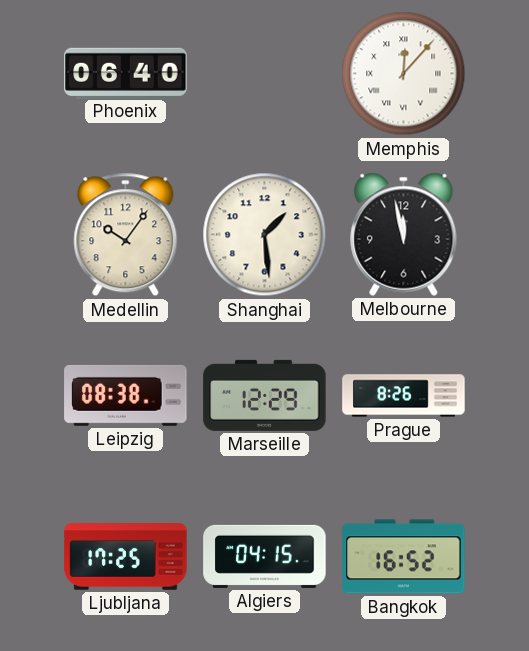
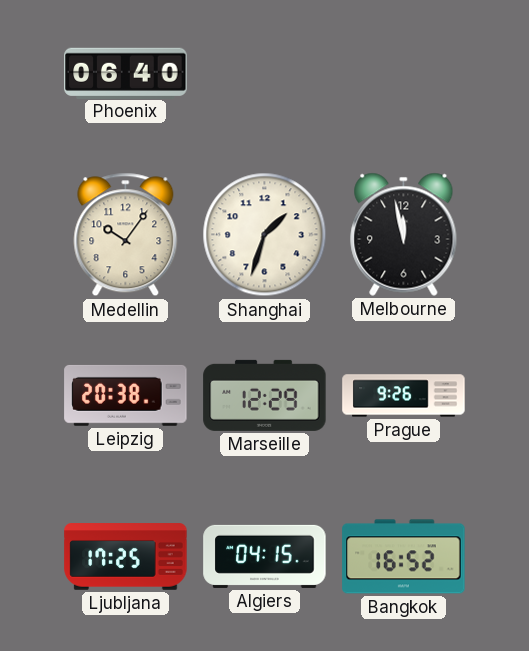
Memphis: 12:07 -> none (404, 74)
Shanghai: 1:29 -> 1:33 (265, 235)
Leipzig: 08:38 -> 20:38 (126, 395)
Prague: 8:26 -> 9:26 (404, 396)
